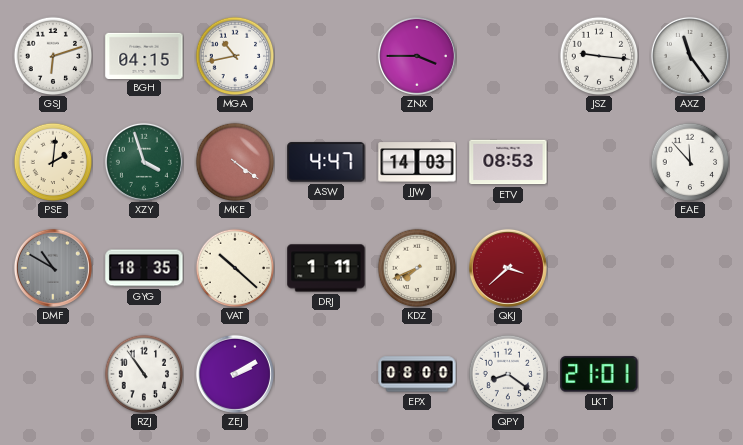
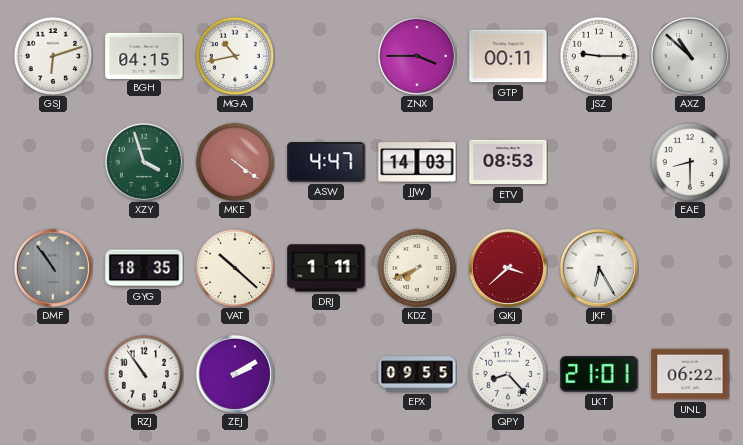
GTP: none -> 00:11 (508, 56)
JSZ: 9:16 -> 9:15 (599, 56)
AXZ: 11:24 -> 10:52 (690, 56)
PSE: 2:01 -> none (53, 162)
EAE: 11:53 -> 8:30 (690, 162)
DMF: 10:50 -> 10:54 (53, 268)
JKF: none -> 6:25 (599, 268)
EPX: 08:00 -> 09:55 (417, 374)
QPY: 8:21 -> 8:23 (508, 374)
UNL: none -> 06:22 (690, 374)
